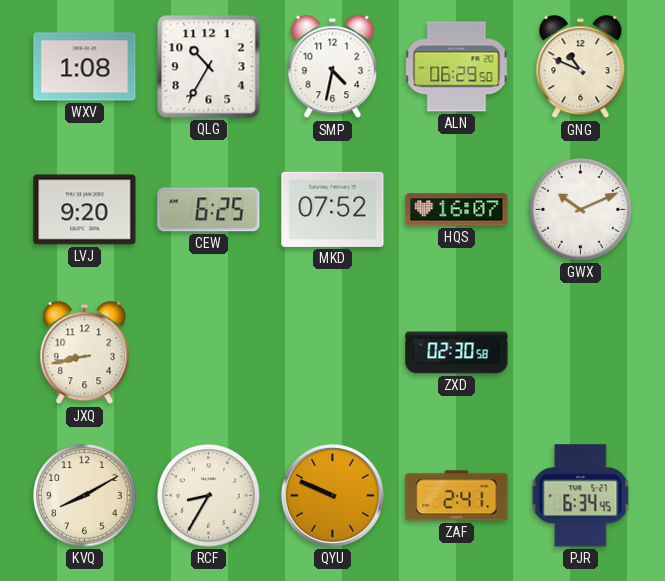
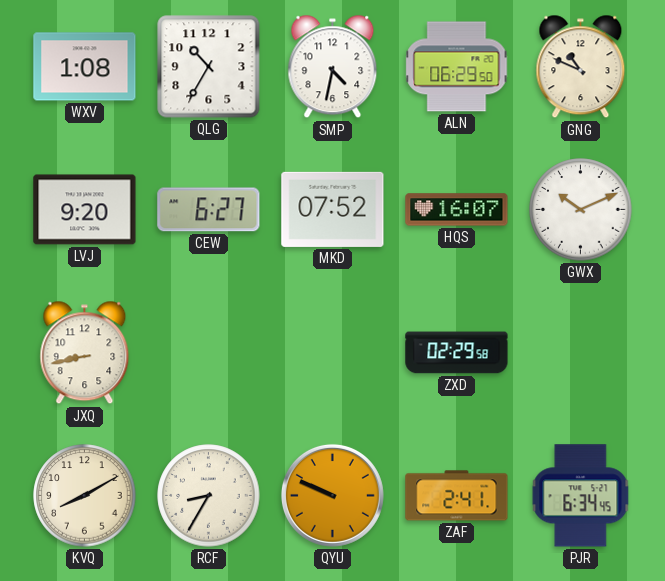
CEW: 6:25 -> 6:27 (209, 210)
ZXD: 02:30 -> 02:29 (457, 353)
